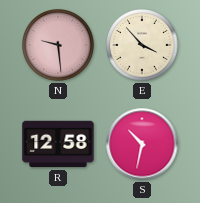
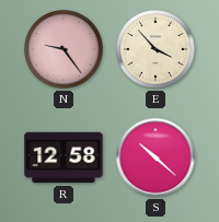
N: 9:29 -> 9:24 (65, 50)
S: 10:32 -> 10:22 (155, 157)
